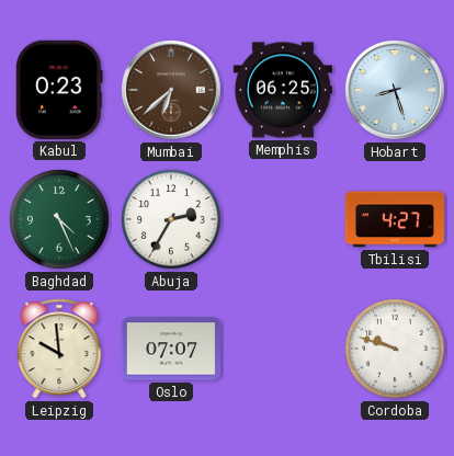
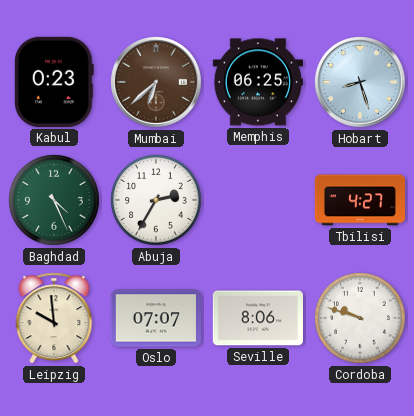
Seville: none -> 8:06 (258, 318)
